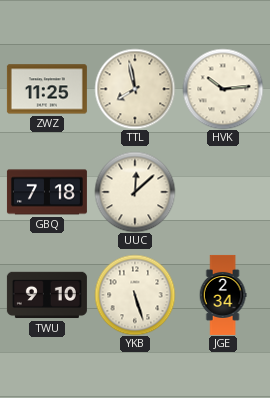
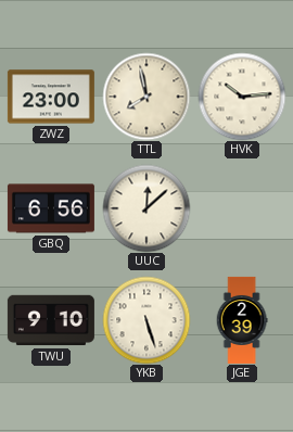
ZWZ: 11:25 -> 23:00 (51, 97)
GBQ: 7:18 -> 6:56 (51, 208)
JGE: 2:34 -> 2:39 (242, 320)
